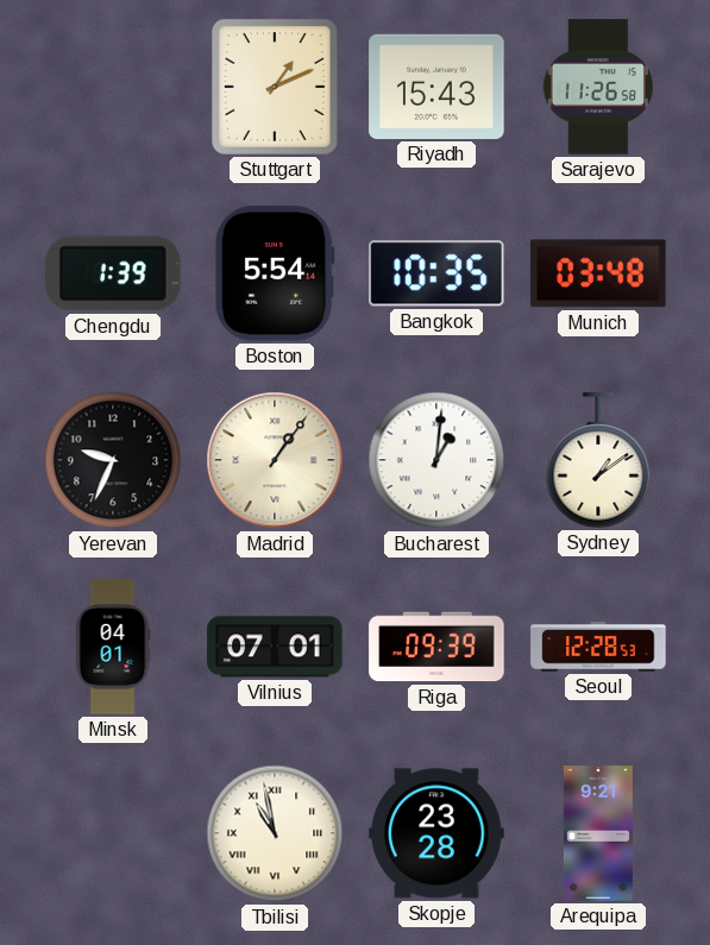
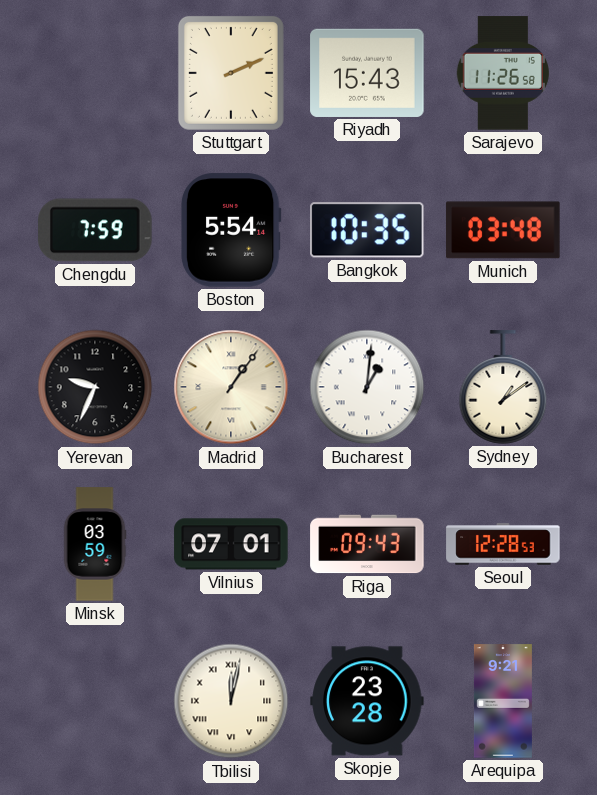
Stuttgart: 1:11 -> 2:11 (231, 73)
Chengdu: 1:39 -> 7:59 (95, 230)
Minsk: 04:01 -> 03:59 (95, 544)
Riga: 09:39 -> 09:43 (367, 544)
Tbilisi: 10:58 -> 12:02 (231, 701)
